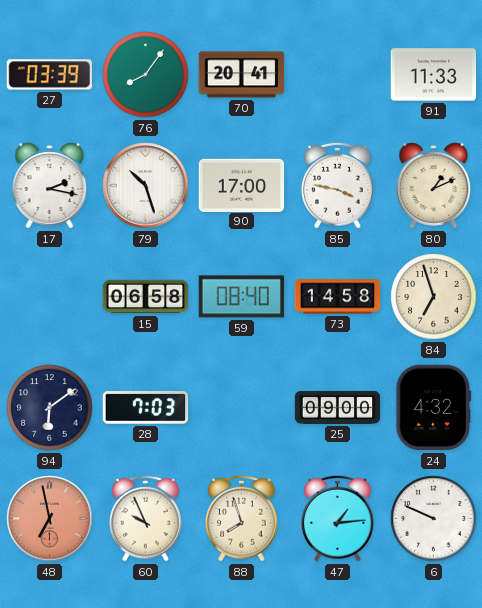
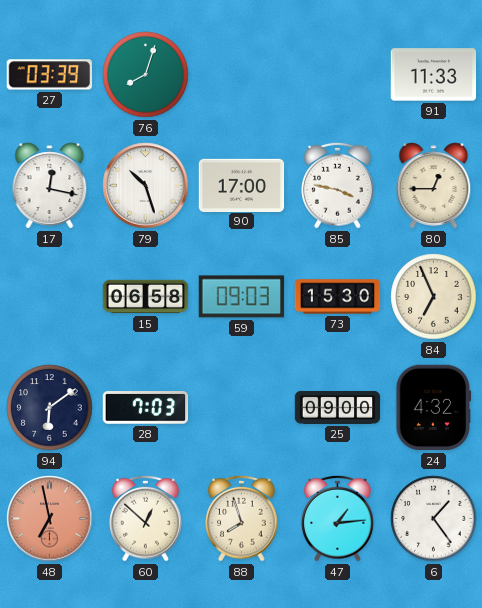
76: 8:06 -> 8:03 (146, 75)
70: 20:41 -> none (242, 75)
17: 2:17 -> 12:17 (50, 186)
80: 1:11 -> 12:45 (434, 186)
59: 08:40 -> 09:03 (242, 297)
73: 14:58 -> 15:30 (338, 297)
84: 6:57 -> 6:56 (434, 297)
60: 9:56 -> 12:52 (146, 518)
6: 9:49 -> 1:24 (434, 519)
